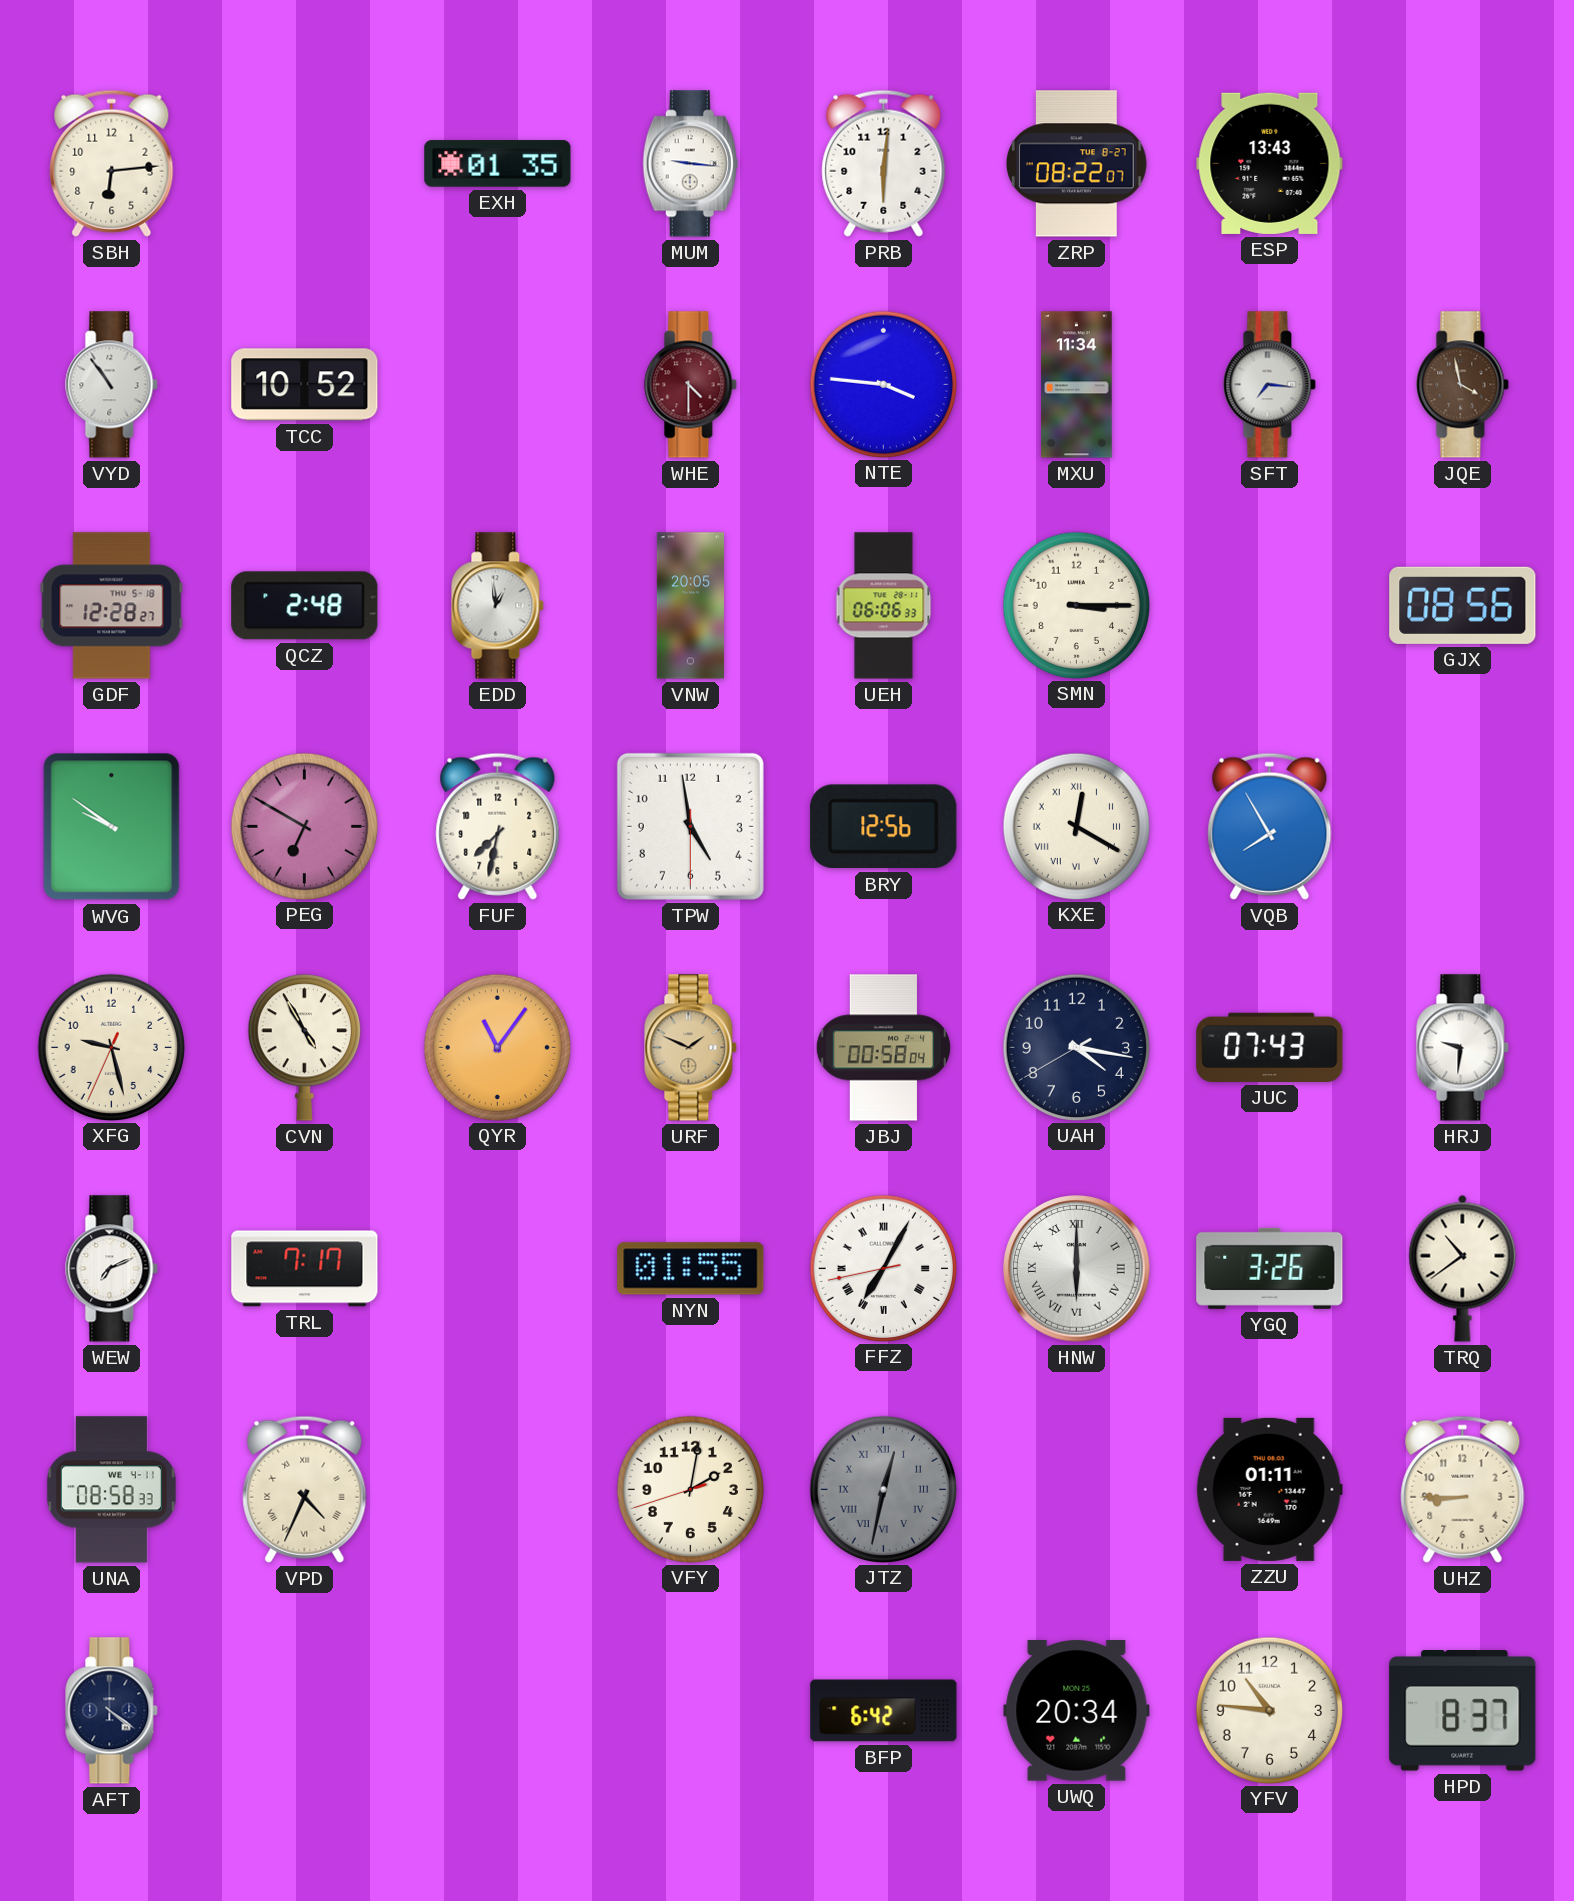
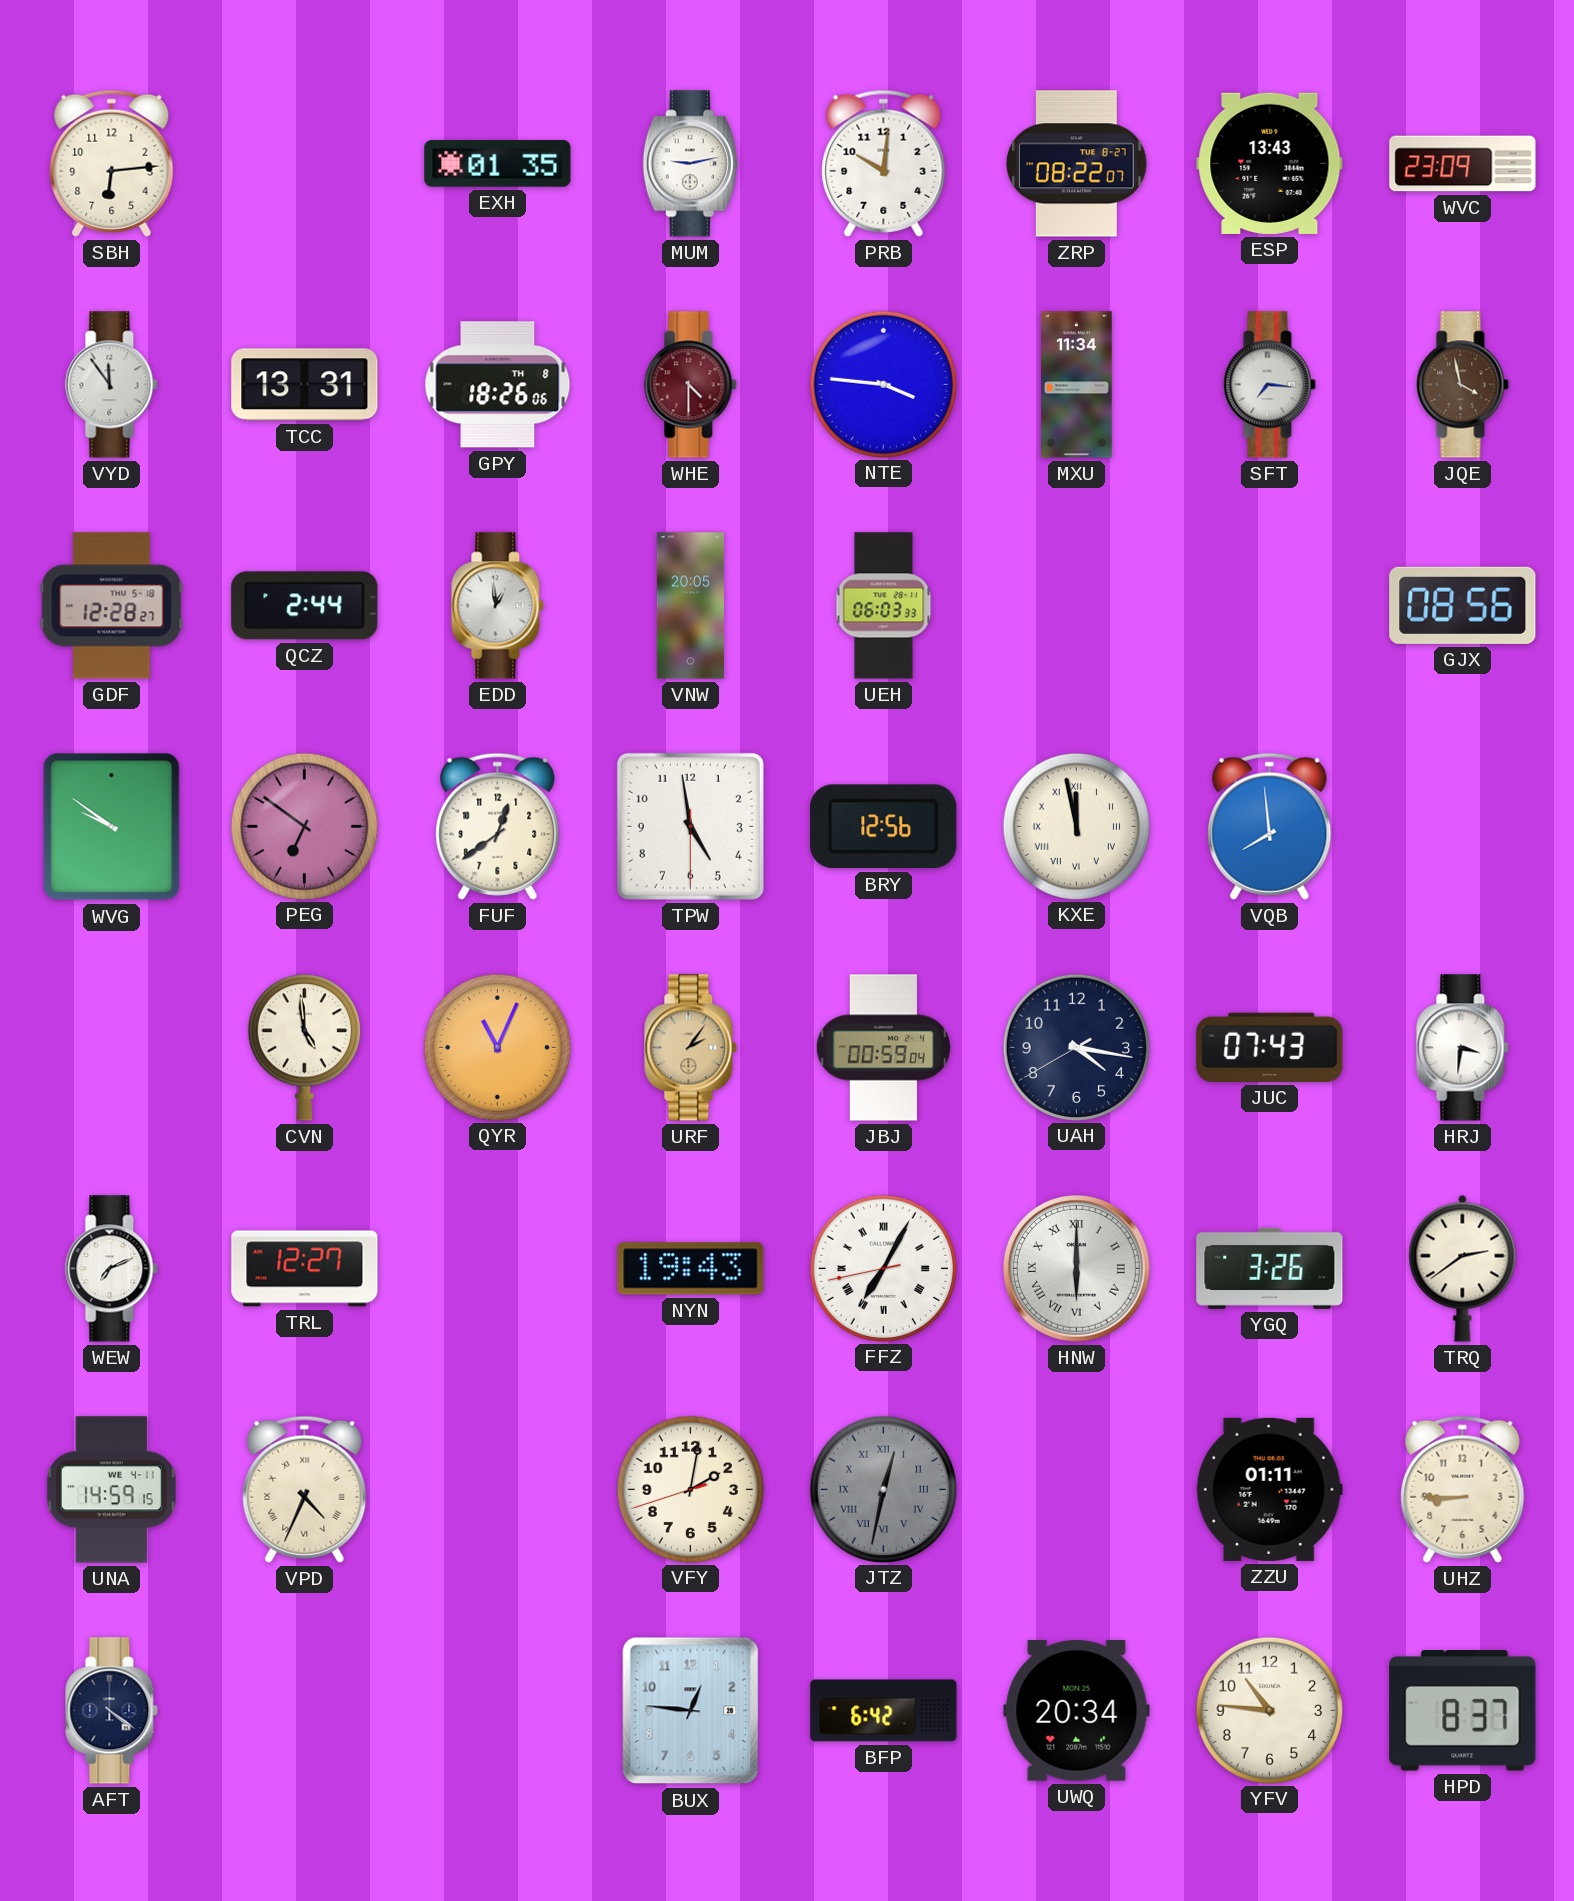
MUM: 9:16 -> 9:13 (690, 164)
PRB: 6:01 -> 10:01 (884, 163)
WVC: none -> 23:09 (1463, 164)
VYD: 10:54 -> 11:54 (112, 385)
TCC: 10:52 -> 13:31 (305, 385)
GPY: none -> 18:26 (498, 385)
QCZ: 2:48 -> 2:44 (305, 606)
UEH: 06:06 -> 06:03 (884, 606)
SMN: 3:15 -> none (1076, 605)
PEG: 6:50 -> 6:51 (304, 826)
FUF: 7:32 -> 12:39 (498, 826)
KXE: 12:20 -> 11:58 (1076, 826)
VQB: 7:55 -> 7:59 (1270, 826)
XFG: 9:27 -> none (111, 1047)
CVN: 4:55 -> 4:59 (304, 1048)
QYR: 11:06 -> 11:04 (497, 1047)
URF: 1:49 -> 2:06 (691, 1048)
JBJ: 00:58 -> 00:59 (883, 1048)
HRJ: 9:31 -> 3:31 (1463, 1048)
TRL: 7:17 -> 12:27 (305, 1269)
NYN: 01:55 -> 19:43 (691, 1269)
TRQ: 10:39 -> 2:39 (1463, 1268)
UNA: 08:58 -> 14:59 (111, 1490)
BUX: none -> 12:46 (691, 1711)
